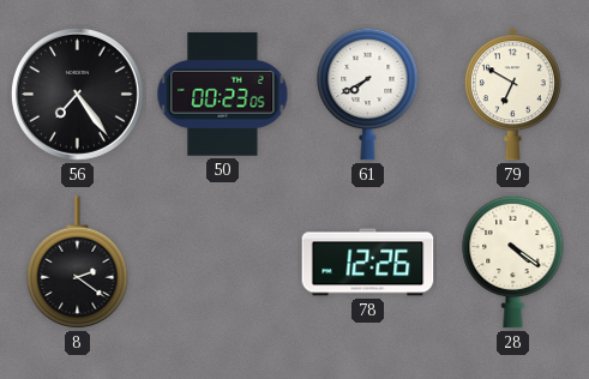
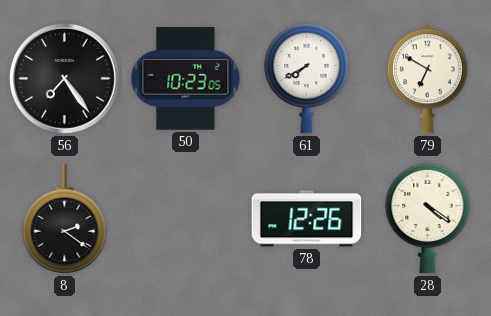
50: 00:23 -> 10:23 (186, 79)
